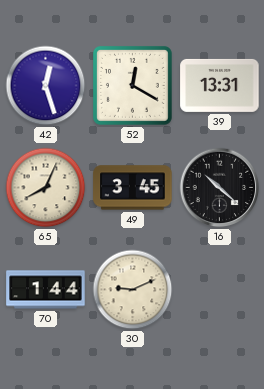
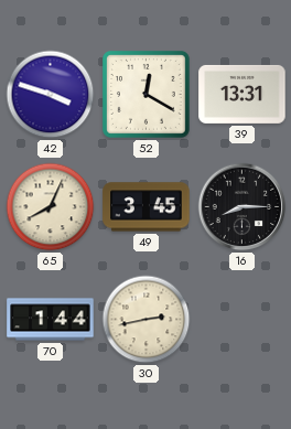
42: 12:27 -> 3:48 (51, 95)
16: 10:22 -> 8:15 (242, 207)
30: 9:11 -> 2:43 (147, 320)
